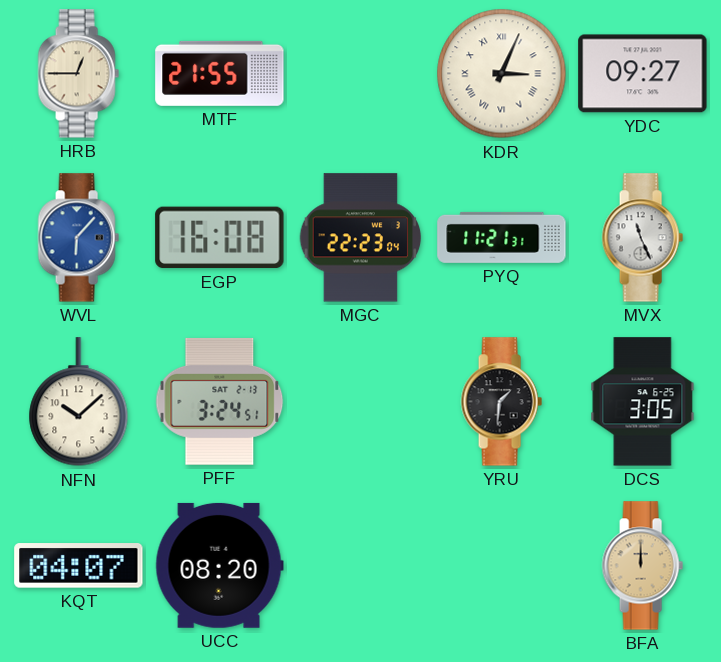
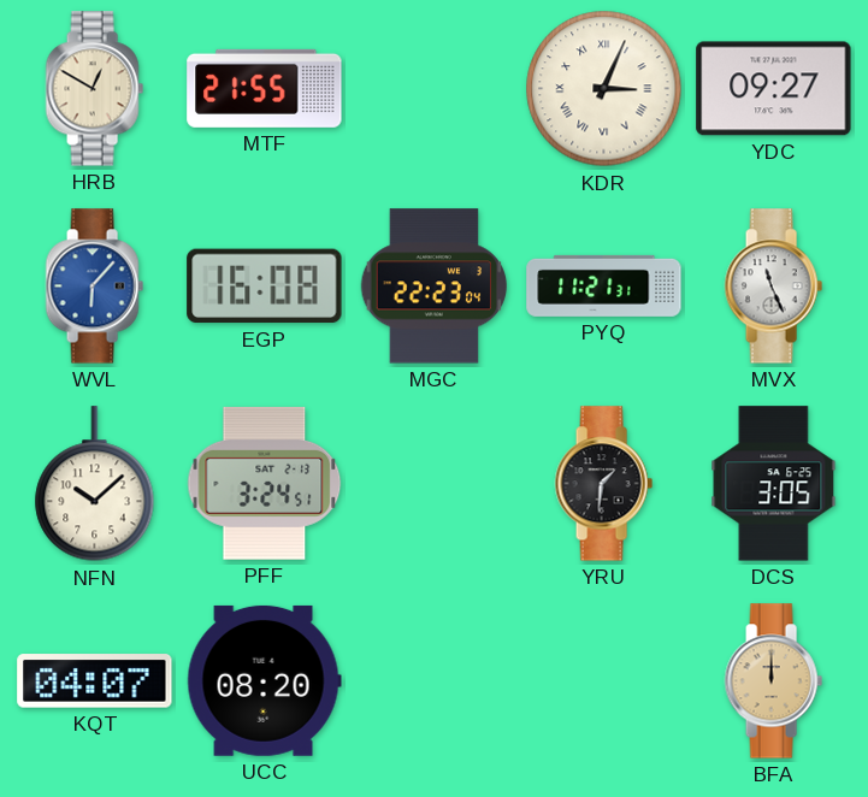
HRB: 12:45 -> 12:50 (94, 89)
